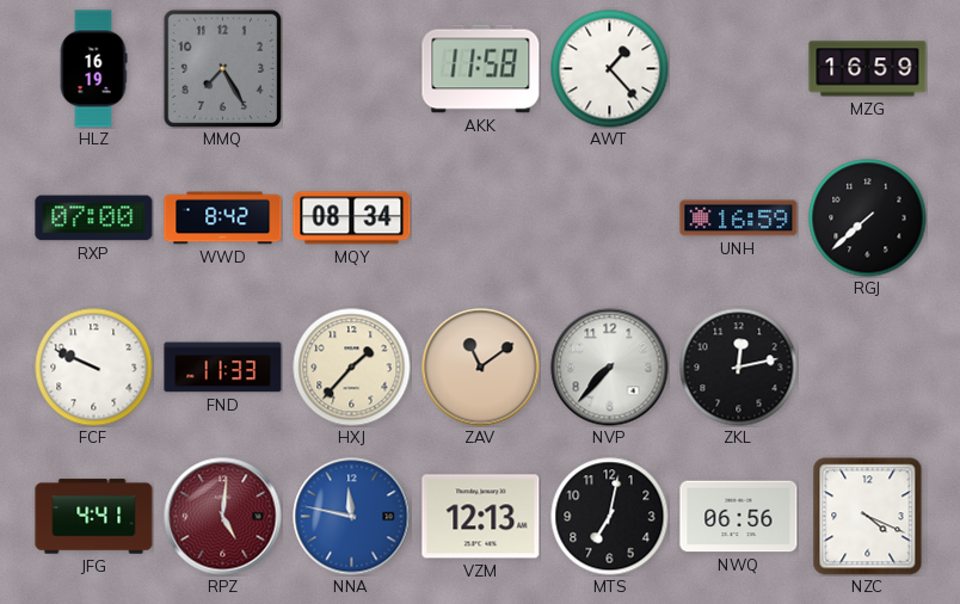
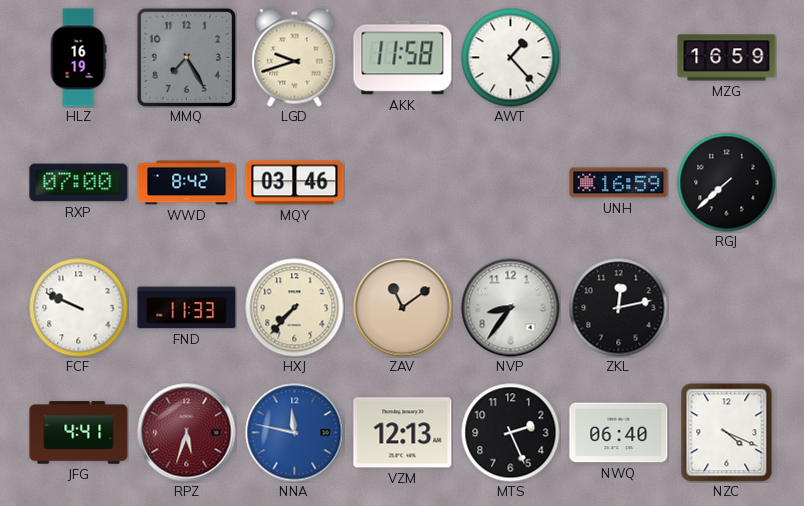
LGD: none -> 9:42 (295, 58)
MQY: 08:34 -> 03:46 (295, 183)
HXJ: 1:37 -> 7:37 (295, 308)
NVP: 7:37 -> 8:36 (511, 308)
RPZ: 5:01 -> 5:33 (187, 433)
MTS: 7:02 -> 2:26 (511, 433)
NWQ: 06:56 -> 06:40 (619, 433)
